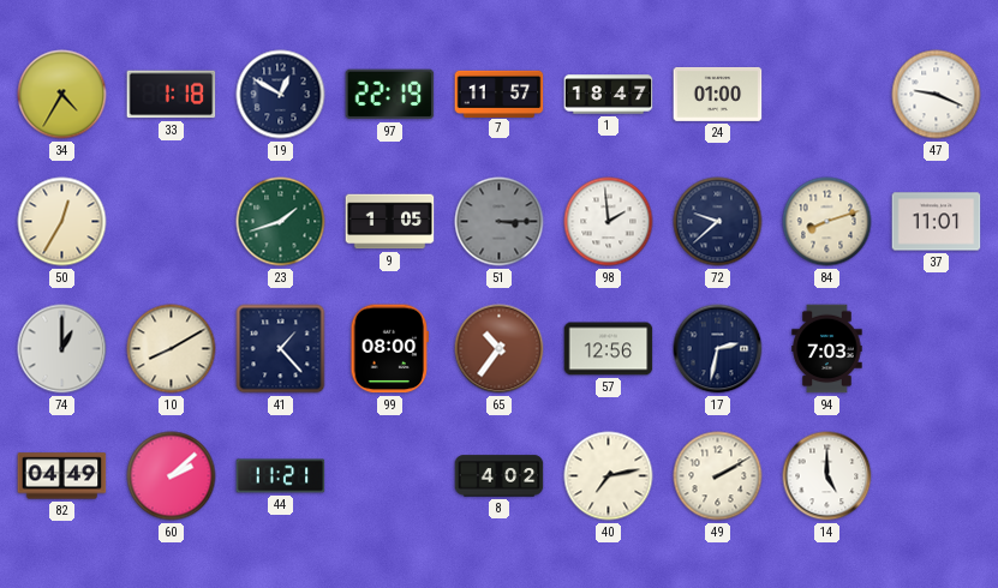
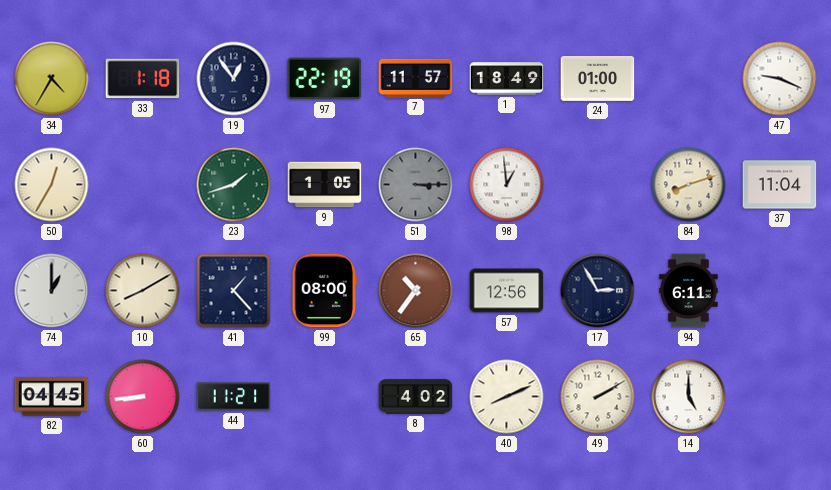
19: 12:50 -> 12:54 (234, 79)
1: 18:47 -> 18:49 (507, 79)
98: 1:59 -> 12:59 (507, 185)
72: 9:38 -> none (718, 222)
37: 11:01 -> 11:04 (780, 185)
17: 2:32 -> 2:55 (598, 291)
94: 7:03 -> 6:11 (689, 291)
82: 04:49 -> 04:45 (52, 397)
60: 2:08 -> 8:44 (143, 397)
40: 7:13 -> 8:11 (507, 397)
